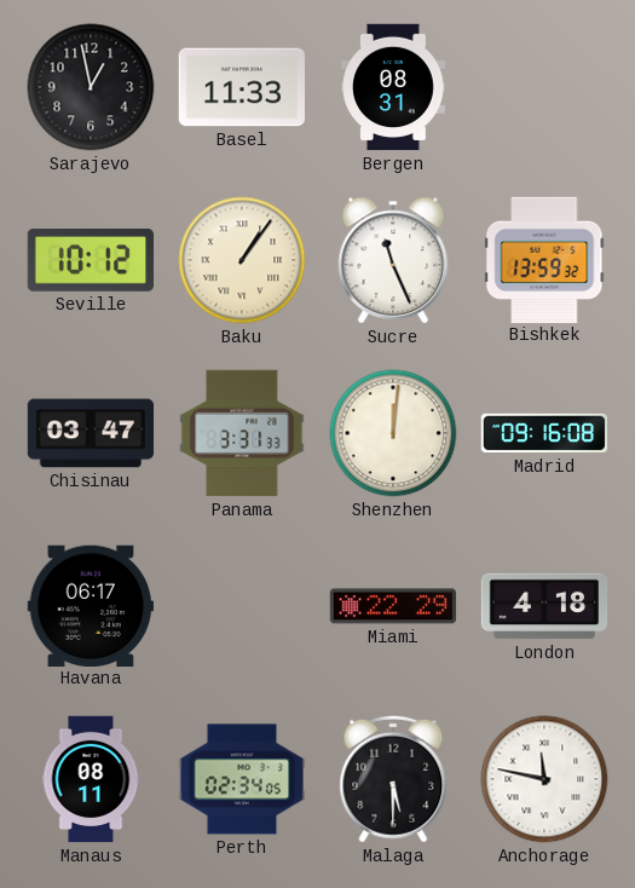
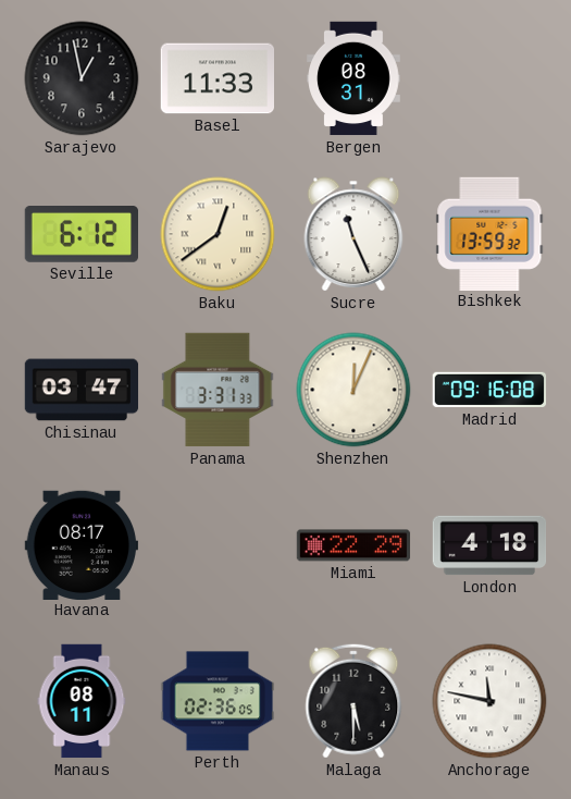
Seville: 10:12 -> 6:12 (80, 235)
Baku: 1:06 -> 12:39 (218, 234)
Shenzhen: 12:01 -> 12:04 (353, 390)
Havana: 06:17 -> 08:17 (80, 544)
Perth: 02:34 -> 02:36 (218, 701)
